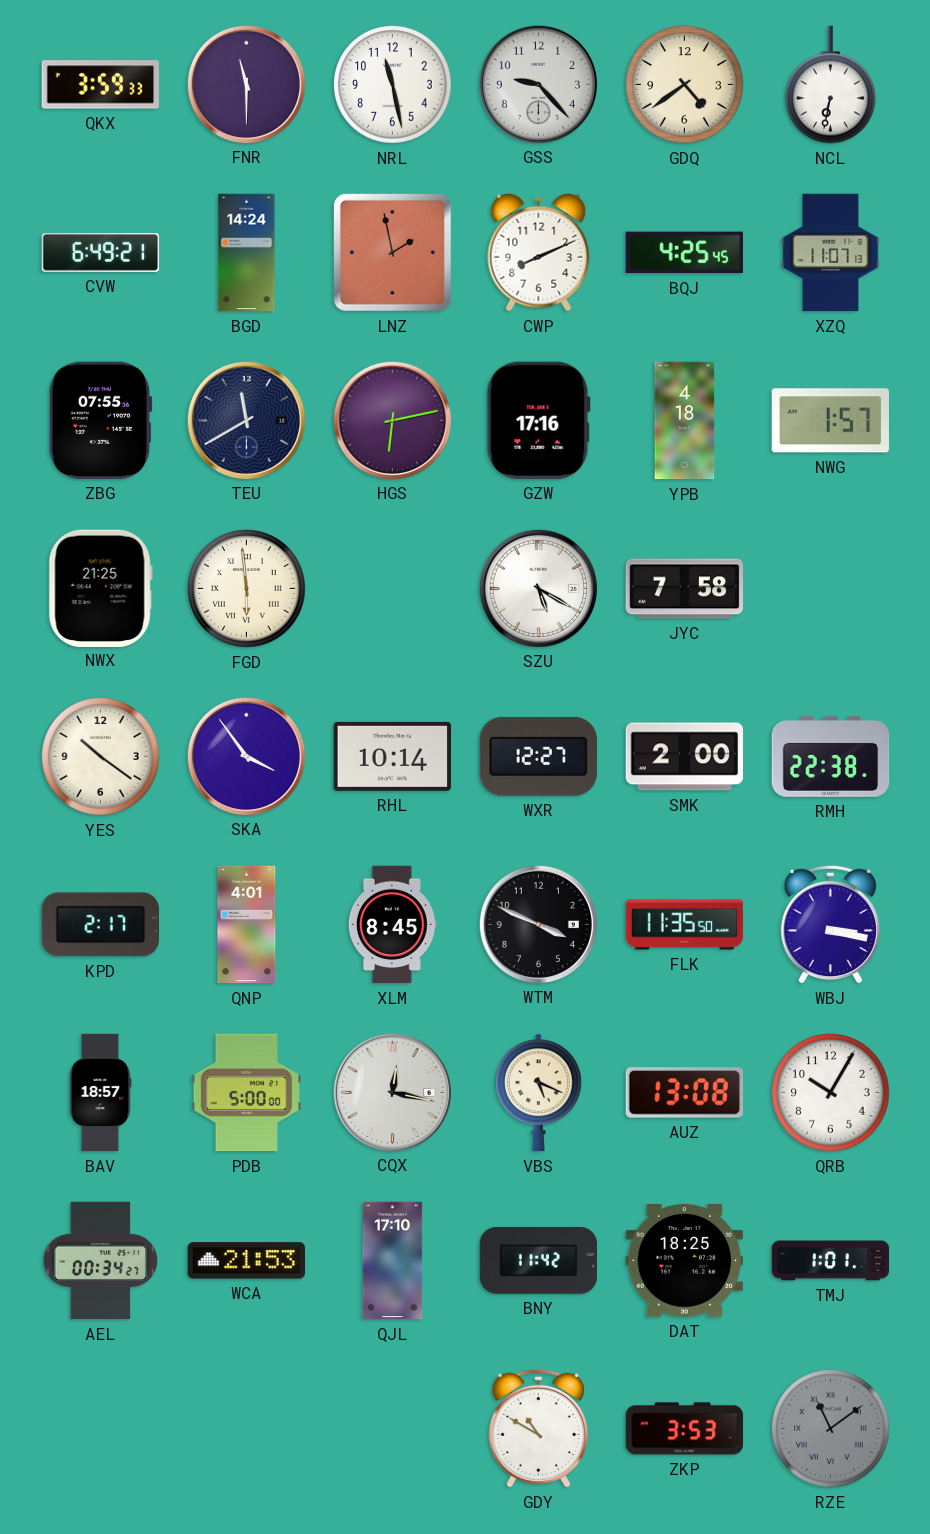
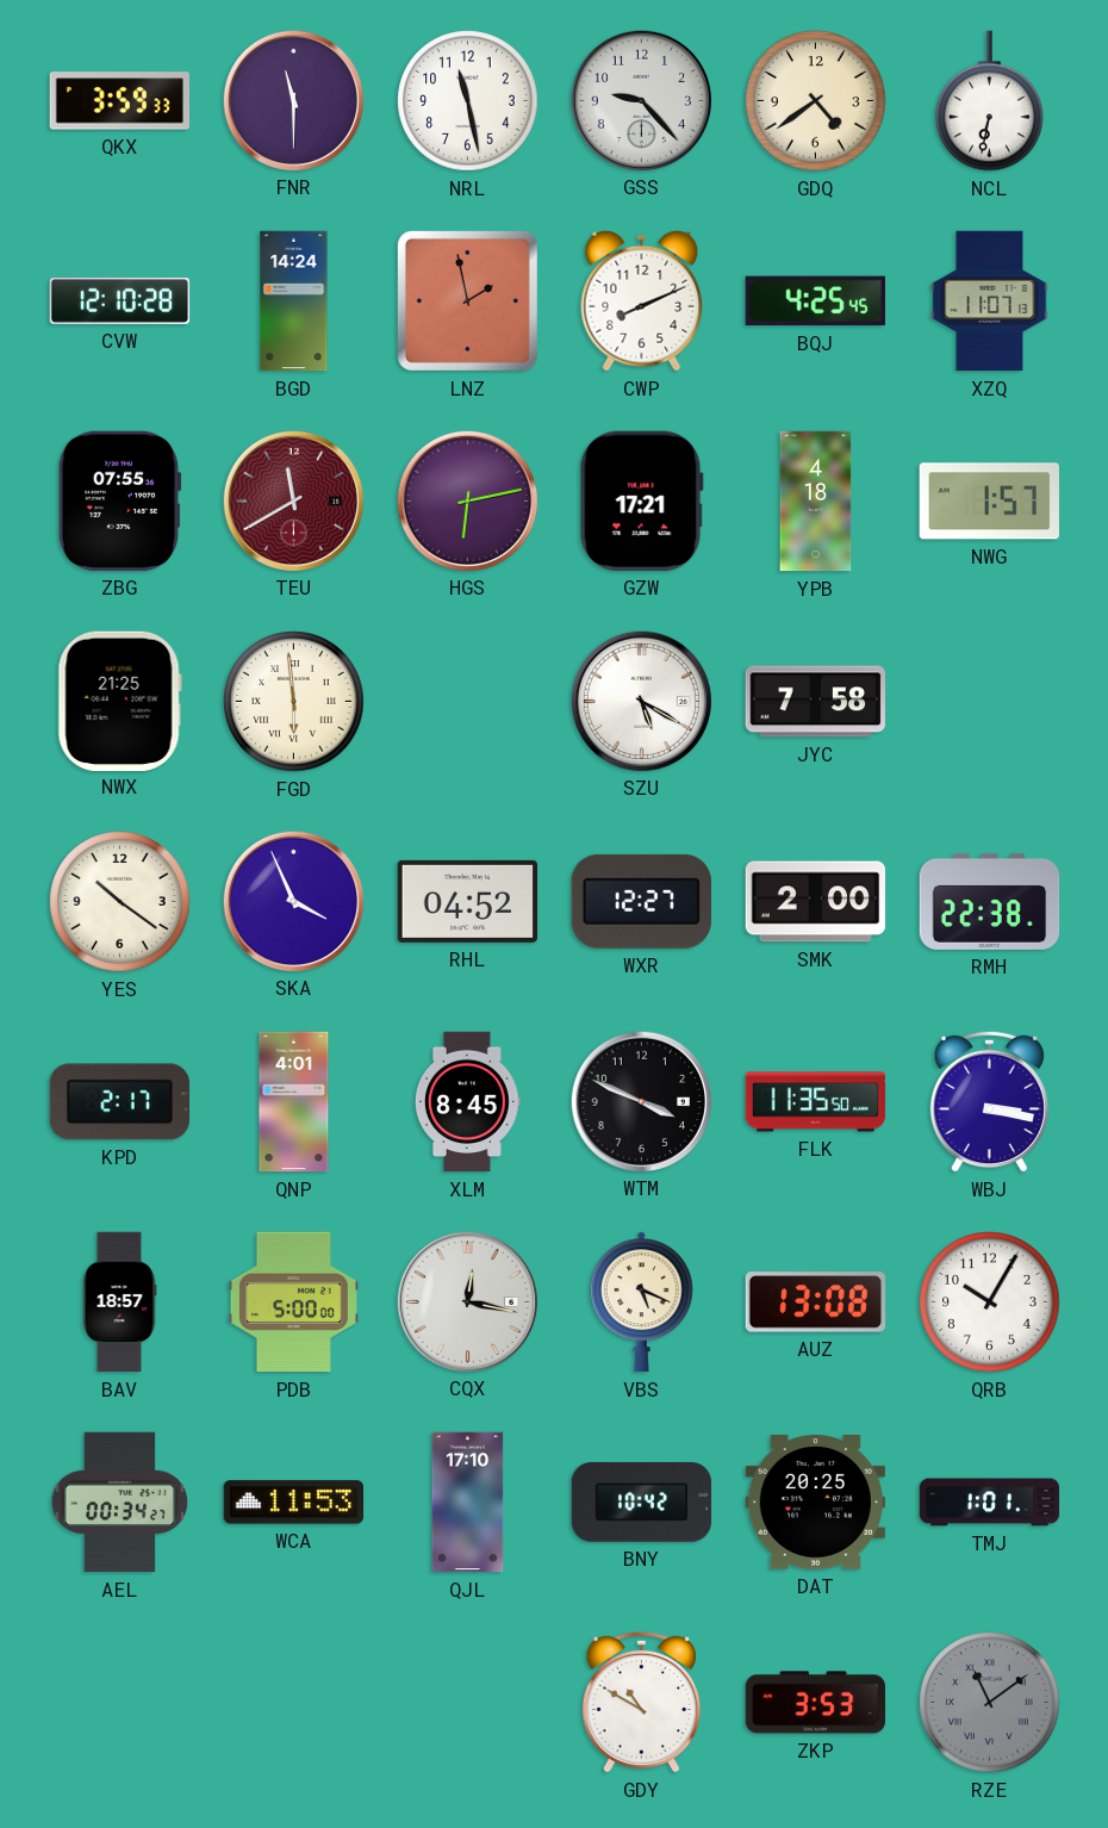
CVW: 6:49 -> 12:10 (120, 301)
TEU dial: navy -> burgundy (293, 500)
GZW: 17:16 -> 17:21 (641, 500)
SKA: 3:54 -> 3:56 (293, 901)
RHL: 10:14 -> 04:52 (467, 901)
WCA: 21:53 -> 11:53 (294, 1503)
BNY: 11:42 -> 10:42 (642, 1503)
DAT: 18:25 -> 20:25 (816, 1503)
